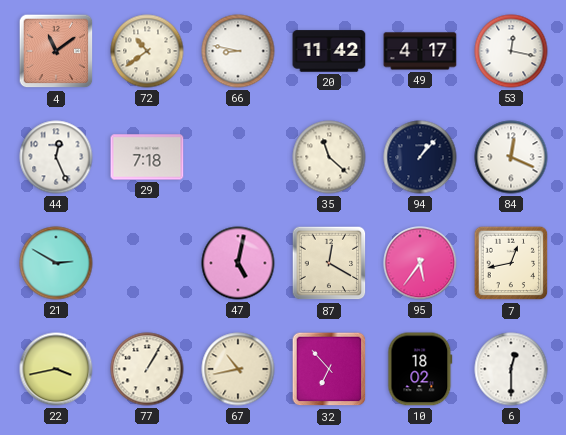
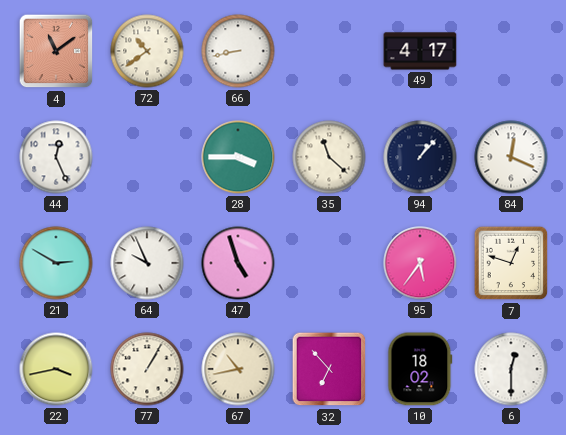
66: 8:47 -> 8:43 (238, 51)
20: 11:42 -> none (329, 51)
53: 12:17 -> none (511, 51)
29: 7:18 -> none (147, 157)
28: none -> 3:45 (238, 157)
64: none -> 9:56 (147, 263)
47: 5:02 -> 4:57 (238, 263)
87: 12:20 -> none (329, 263)
7: 12:43 -> 12:48 (511, 263)
